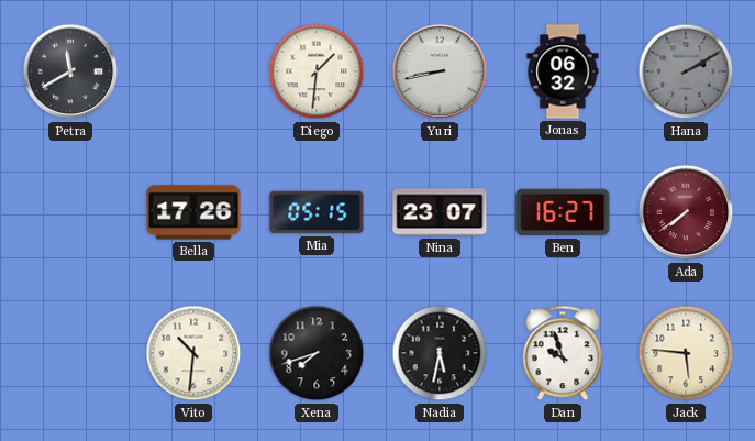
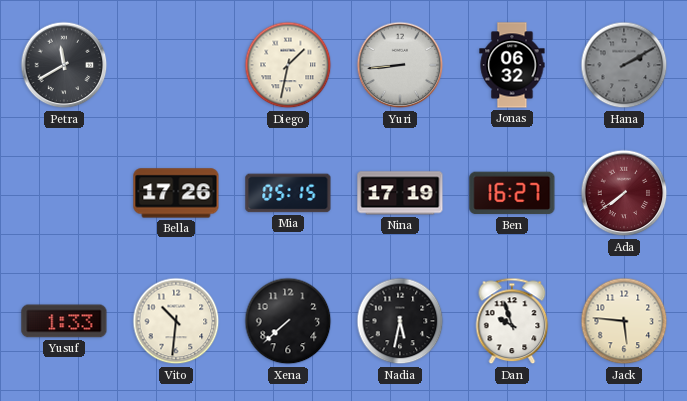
Diego: 1:31 -> 1:32 (288, 65)
Yuri: 8:43 -> 8:44 (400, 65)
Nina: 23:07 -> 17:19 (400, 193)
Yusuf: none -> 1:33 (64, 321)
Xena: 7:42 -> 7:38 (288, 321)
